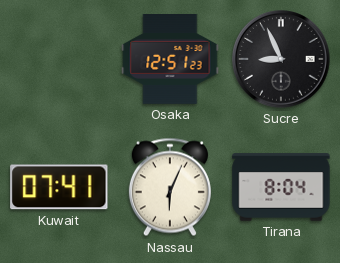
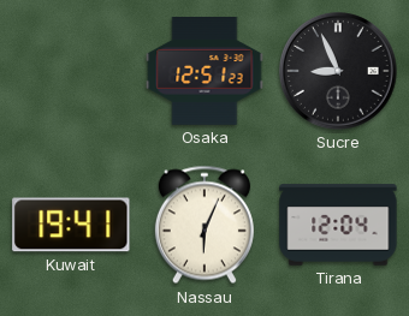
Kuwait: 07:41 -> 19:41 (71, 225)
Tirana: 8:04 -> 12:04 (338, 225)
